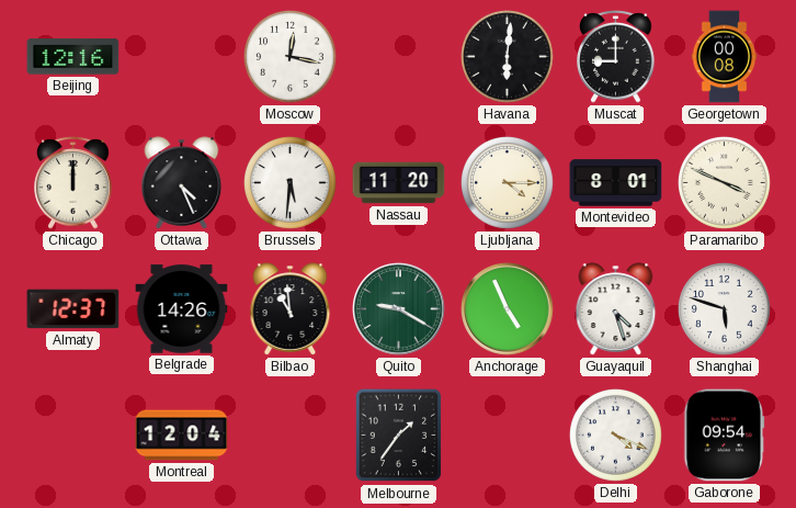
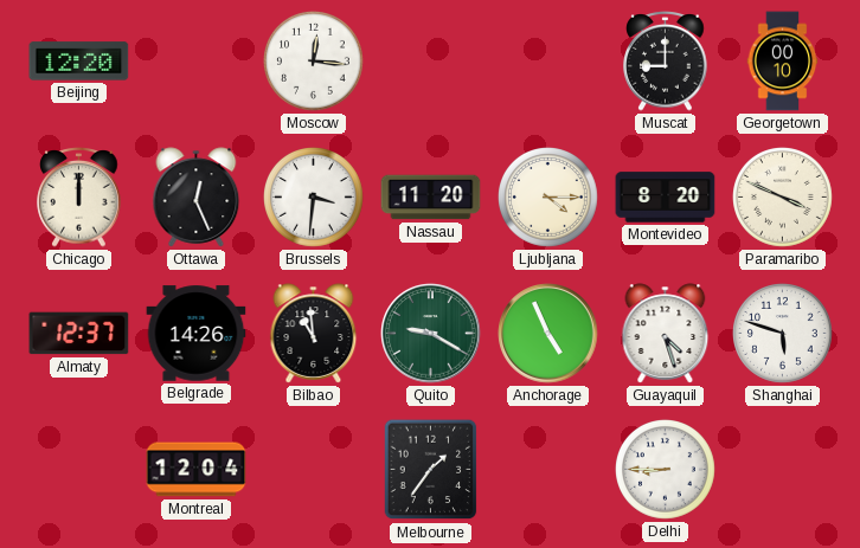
Beijing: 12:16 -> 12:20 (79, 62)
Moscow: 12:17 -> 12:16 (314, 62)
Havana: 6:01 -> none (508, 57)
Georgetown: 00:08 -> 00:10 (783, 62)
Ottawa: 4:26 -> 12:26 (197, 198)
Brussels: 5:31 -> 3:31 (314, 198)
Montevideo: 8:01 -> 8:20 (666, 198)
Delhi: 4:19 -> 8:45 (666, 470)
Gaborone: 09:54 -> none (725, 436)
